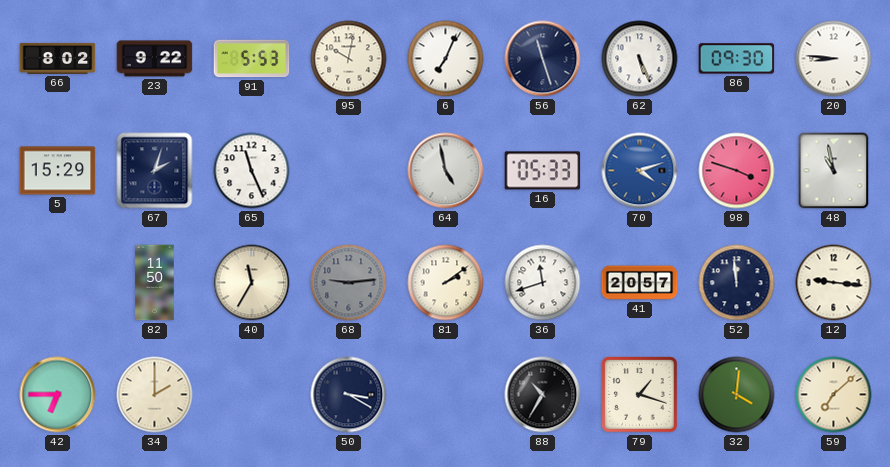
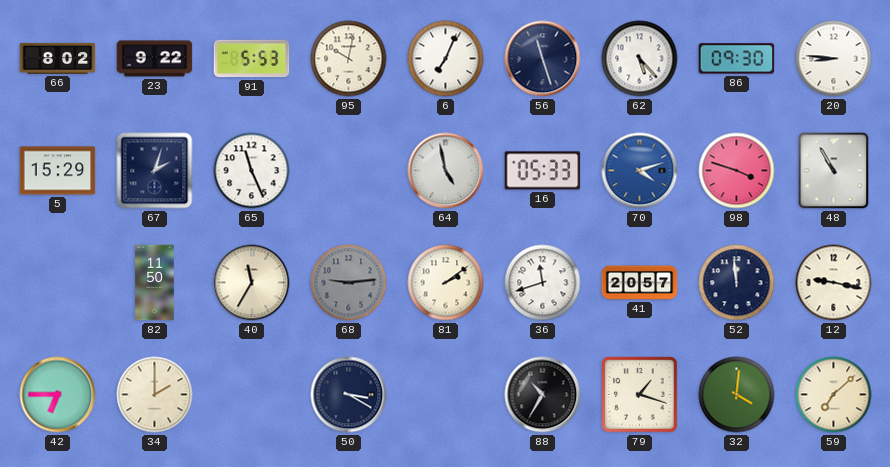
62: 5:26 -> 5:23 (640, 59)
48: 10:58 -> 10:55 (834, 171)
12: 9:16 -> 9:17 (834, 283)
